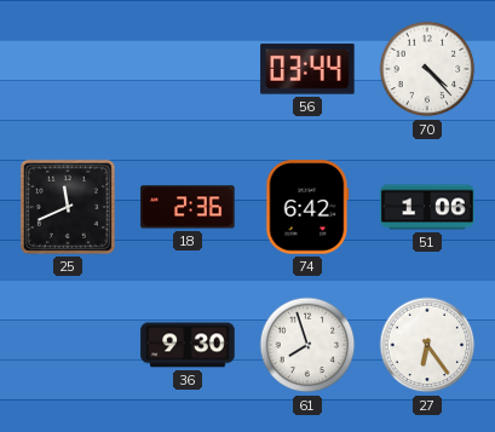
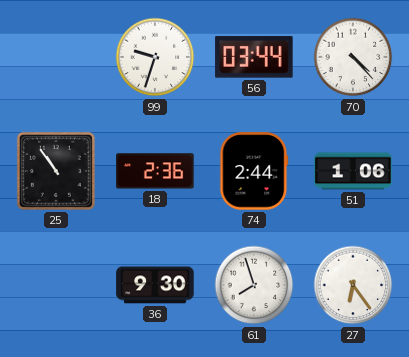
99: none -> 9:33 (155, 57)
25: 11:41 -> 10:54 (56, 171)
74: 6:42 -> 2:44 (254, 171)
